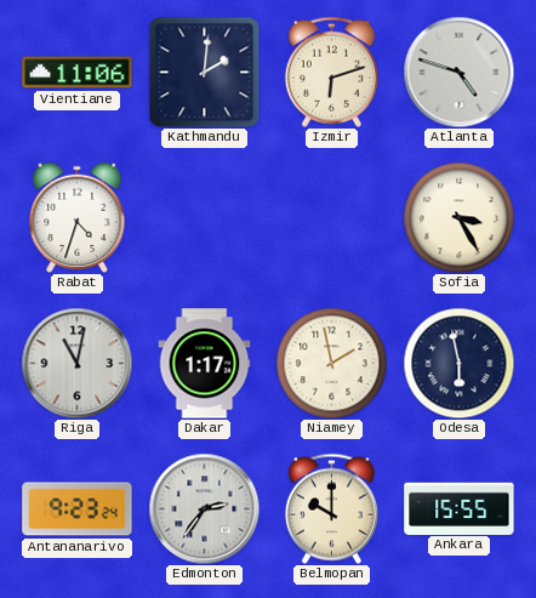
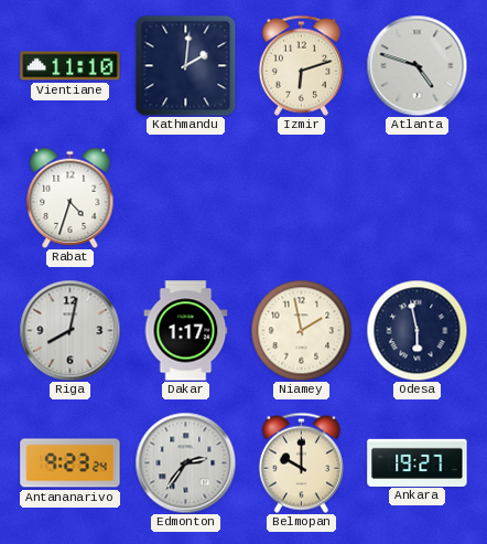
Vientiane: 11:06 -> 11:10 (71, 66)
Sofia: 3:25 -> none (458, 217)
Riga: 11:02 -> 8:02 (69, 330)
Ankara: 15:55 -> 19:27 (418, 462)
